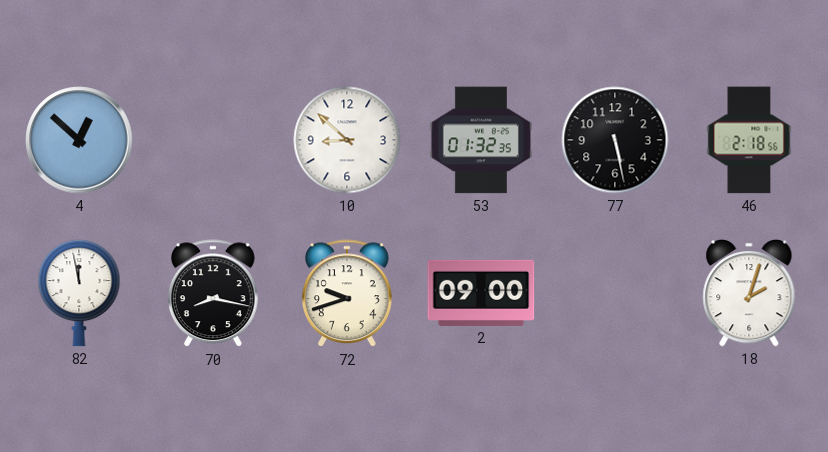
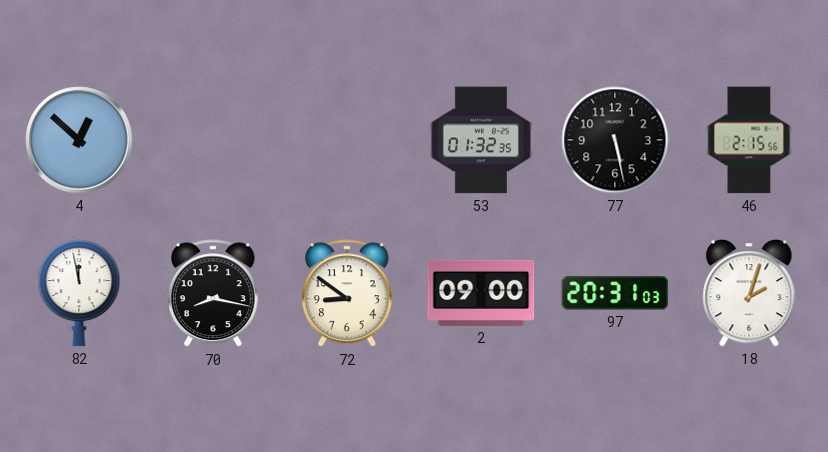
10: 8:52 -> none (347, 140)
46: 2:18 -> 2:15 (749, 140)
72: 9:42 -> 8:51 (347, 294)
97: none -> 20:31 (615, 293)
